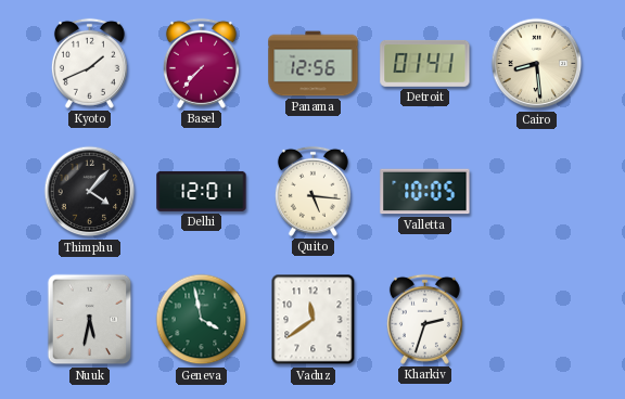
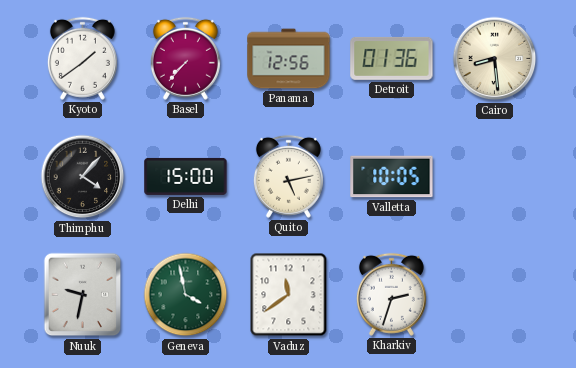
Kyoto: 1:41 -> 1:39 (82, 58)
Detroit: 01:41 -> 01:36 (392, 58)
Delhi: 12:01 -> 15:00 (186, 176)
Quito: 5:16 -> 5:13 (288, 176)
Nuuk: 5:32 -> 9:32 (83, 295)
